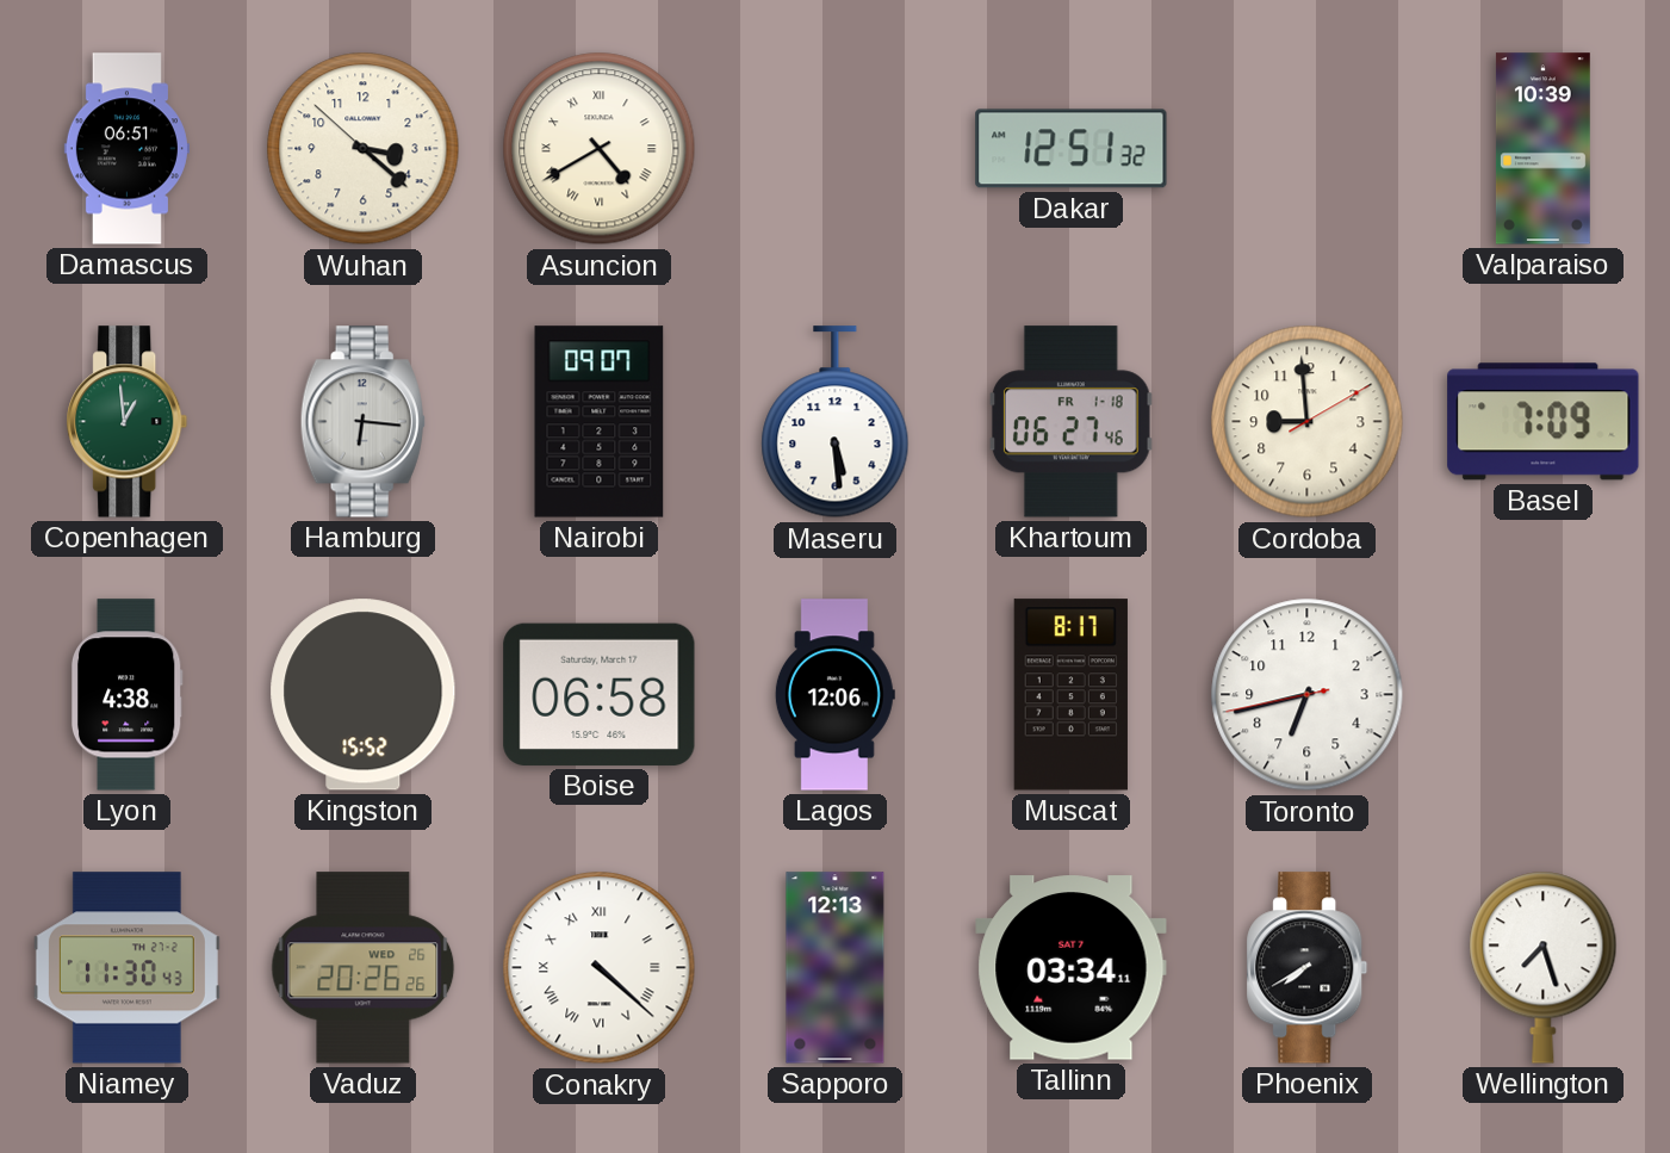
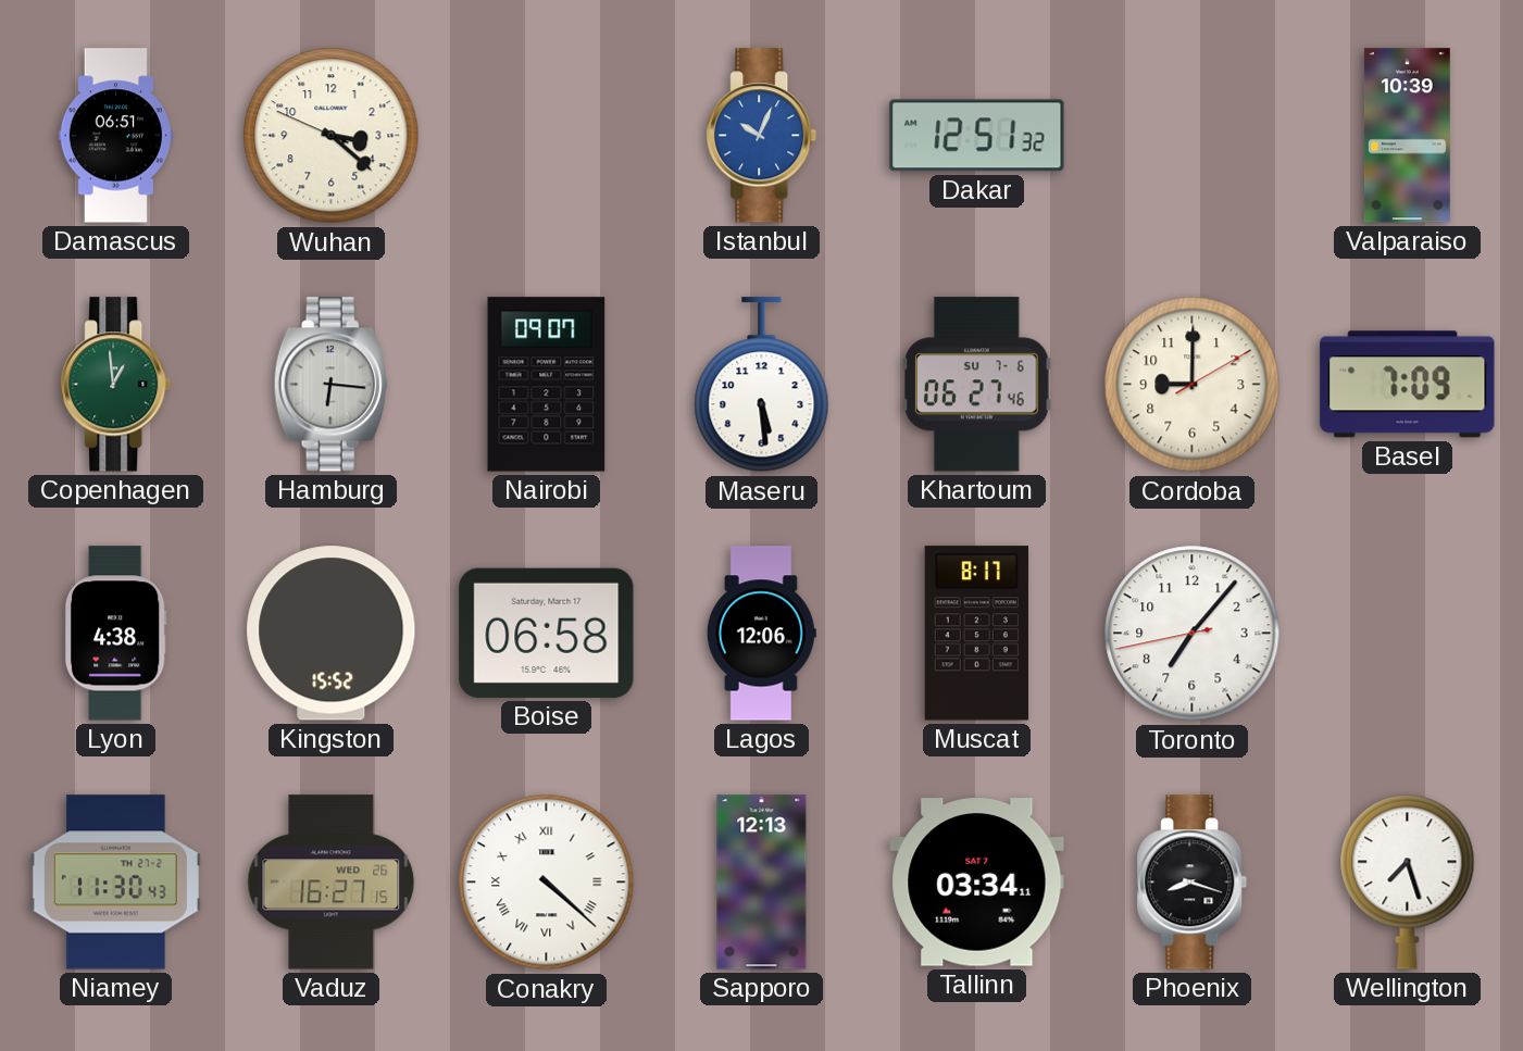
Wuhan: 3:21:52 -> 3:21:49 (332, 136)
Asuncion: 4:40 -> none (600, 149)
Istanbul: none -> 10:04 (762, 136)
Khartoum date: FR 1-18 -> SU 7-6 (976, 385)
Cordoba: 8:59 -> 9:00 (1193, 385)
Toronto: 6:42 -> 7:06 (1193, 634)
Vaduz: 20:26 -> 16:27 (332, 883)
Phoenix: 7:40 -> 8:18 (1193, 883)
